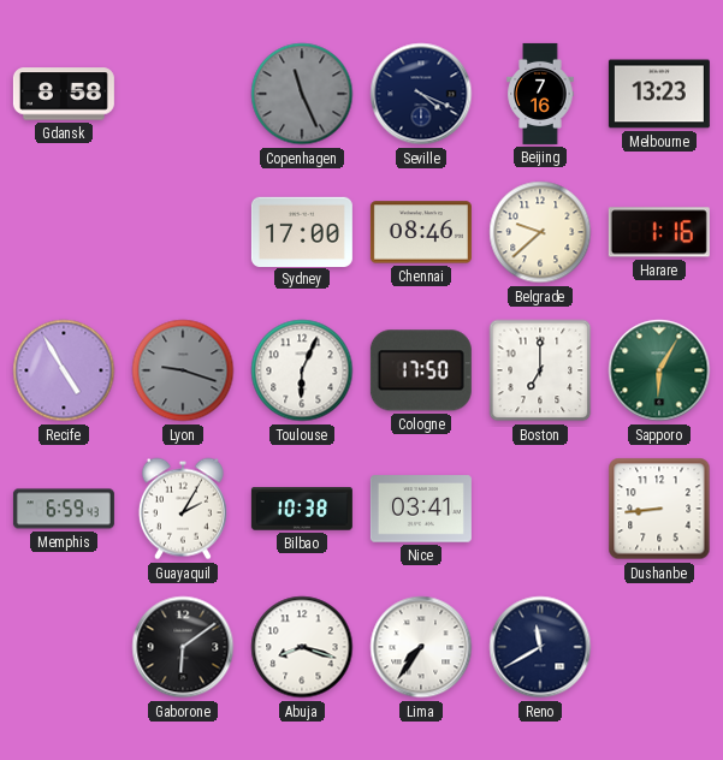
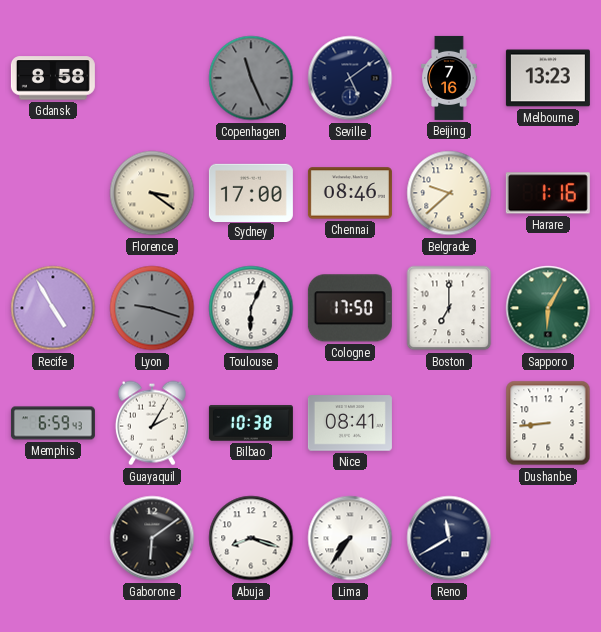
Seville: 4:19 -> 5:09 (350, 78)
Florence: none -> 3:21 (152, 193)
Nice: 03:41 -> 08:41 (350, 423)
